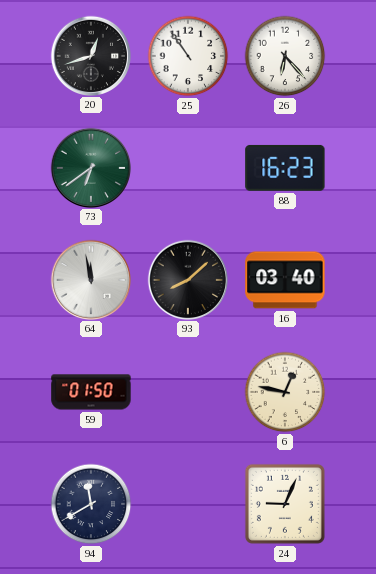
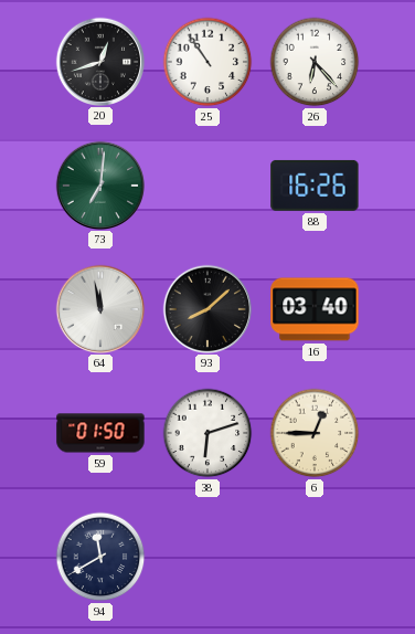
73: 6:39 -> 7:01 (99, 184)
88: 16:23 -> 16:26 (315, 186)
38: none -> 6:12 (208, 433)
6: 12:47 -> 12:45 (315, 433)
24: 9:04 -> none (285, 504)
